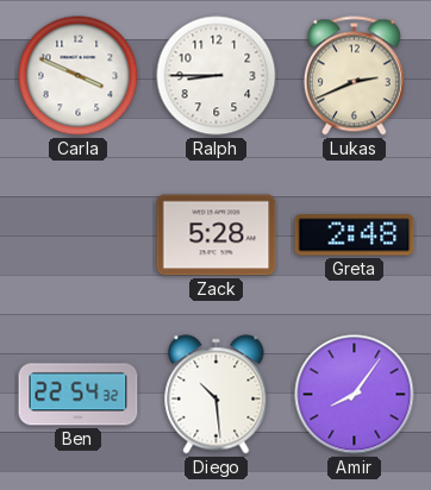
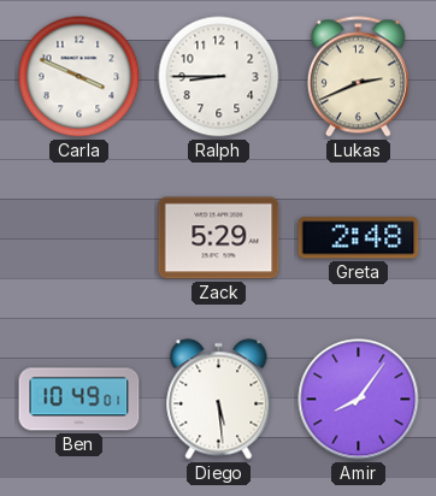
Zack: 5:28 -> 5:29 (219, 238)
Ben: 22:54 -> 10:49 (79, 400)
Diego: 10:29 -> 5:29 (219, 400)
